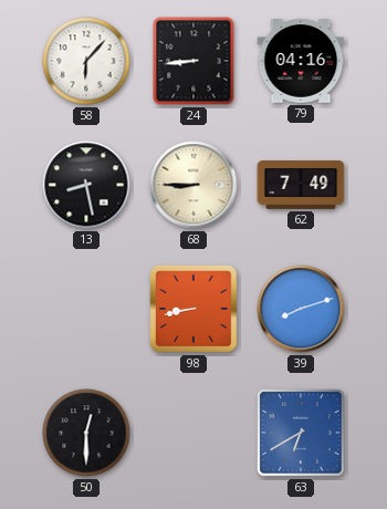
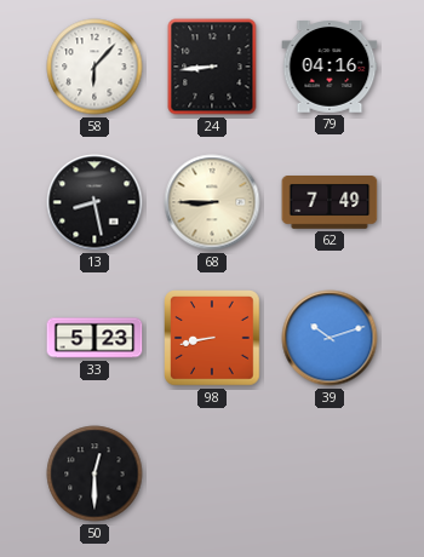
33: none -> 5:23 (94, 338)
39: 8:12 -> 10:12 (330, 338)
63: 6:40 -> none (301, 433)
